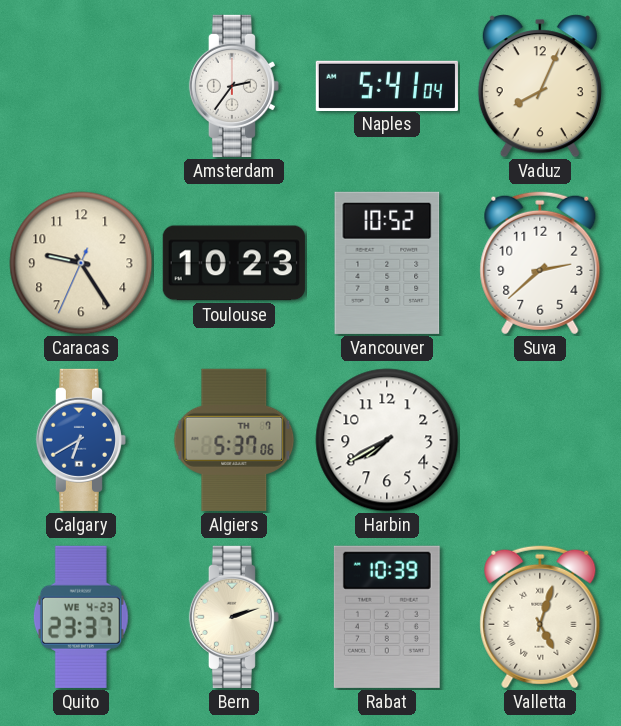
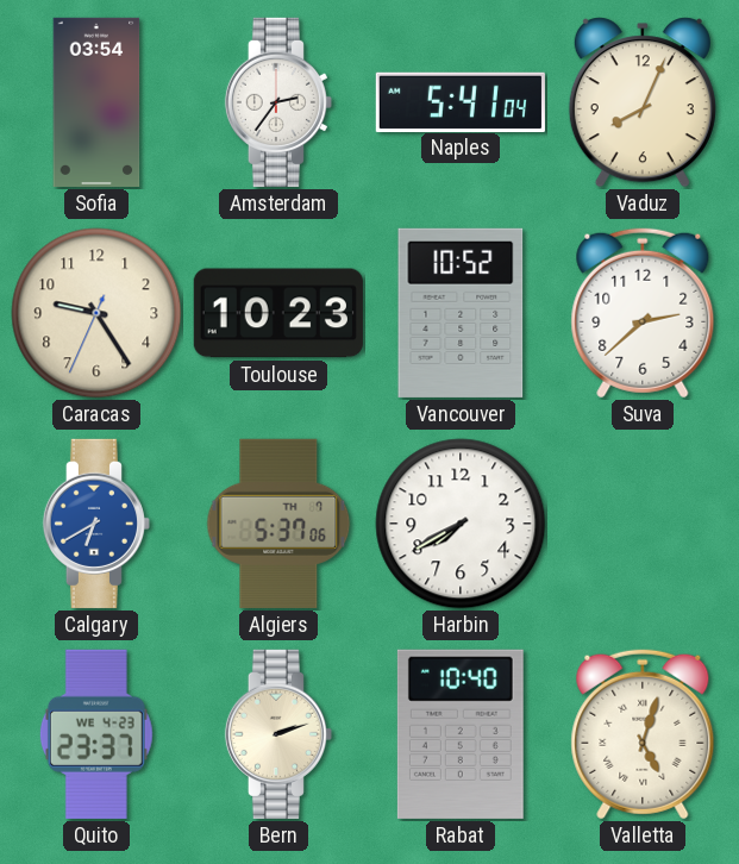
Sofia: none -> 03:54 (96, 102)
Rabat: 10:39 -> 10:40 (461, 734)
